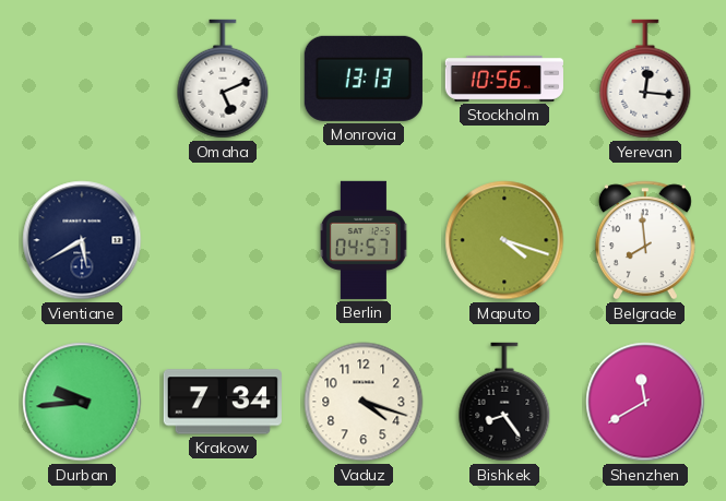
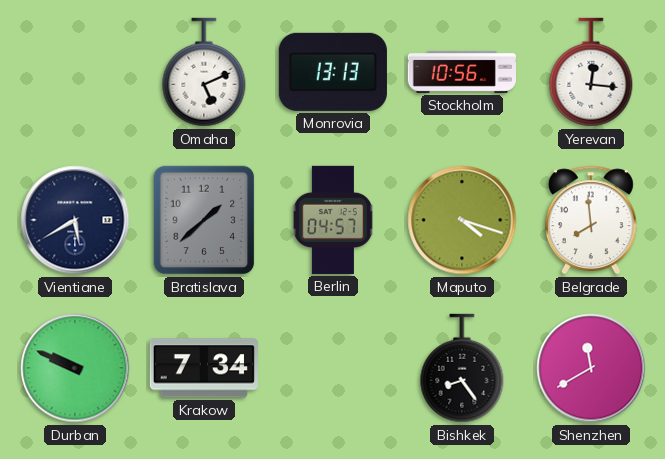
Bratislava: none -> 1:38 (204, 220)
Durban: 9:44 -> 9:49 (75, 368)
Vaduz: 4:18 -> none (364, 402)
